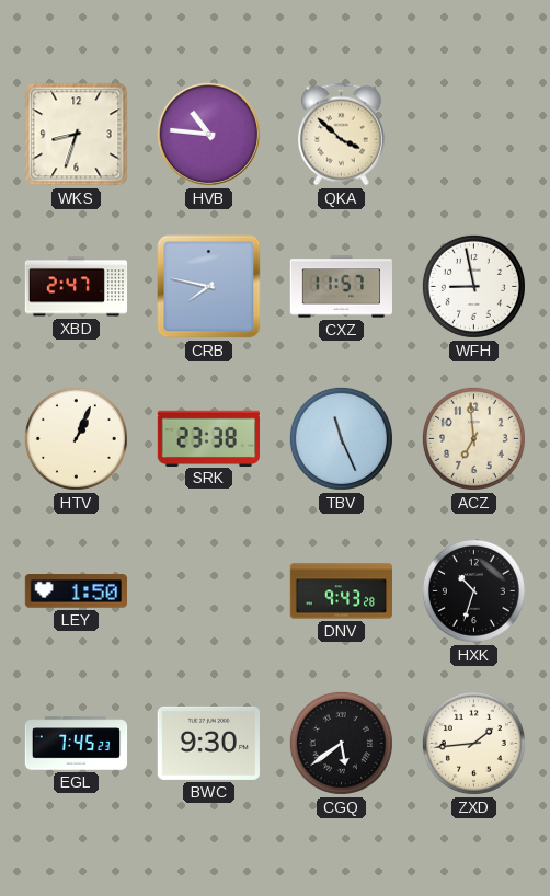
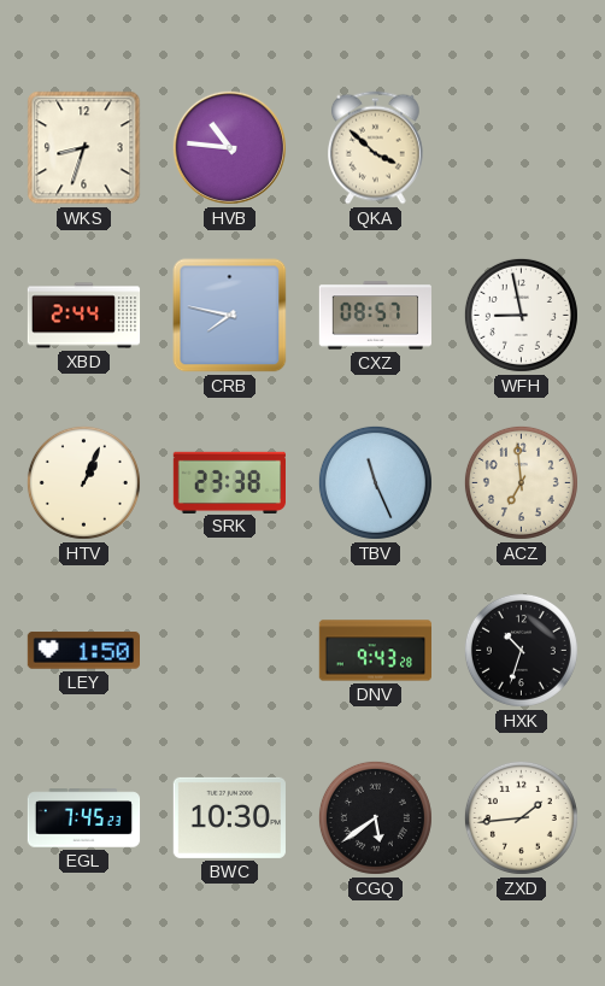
XBD: 2:47 -> 2:44 (84, 316)
CXZ: 11:57 -> 08:57 (376, 316)
BWC: 9:30 -> 10:30 (229, 817)
